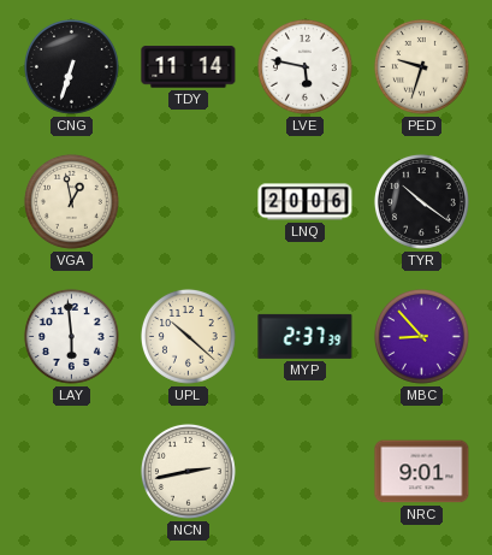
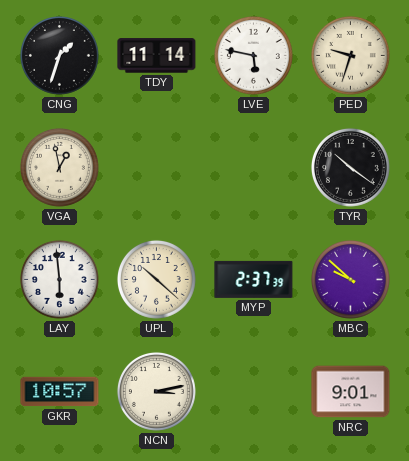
CNG: 6:33 -> 1:33 (59, 55)
LNQ: 20:06 -> none (306, 202)
MBC: 8:53 -> 9:52 (350, 279)
GKR: none -> 10:57 (60, 392)
NCN: 2:43 -> 3:13 (156, 391)
